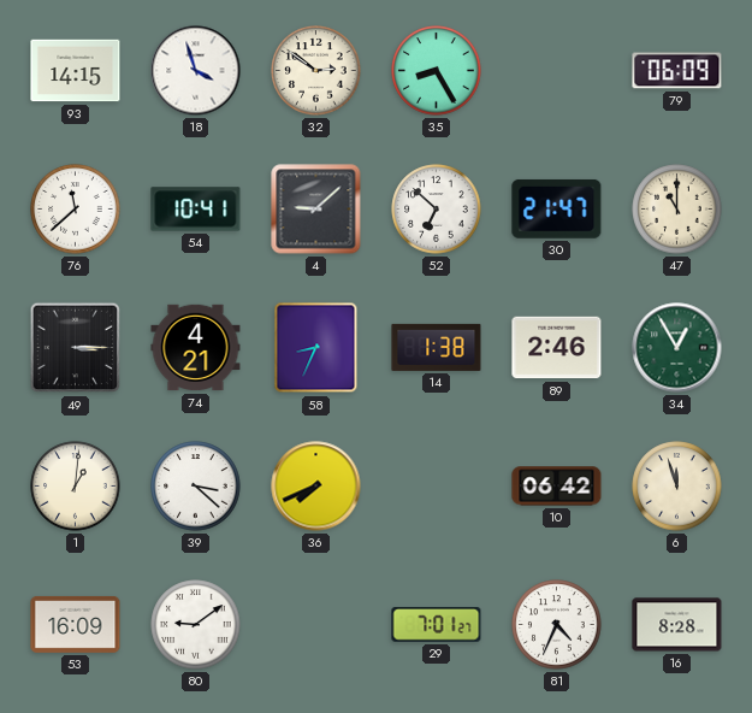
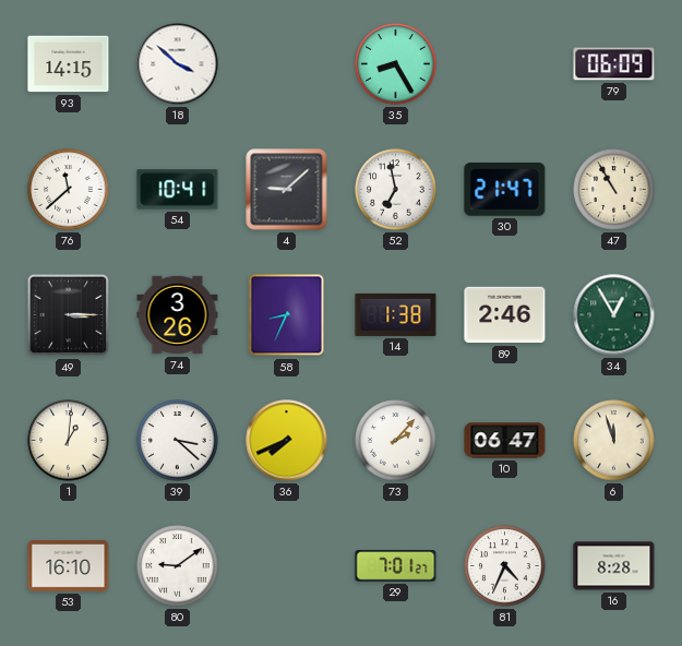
18: 3:57 -> 3:52 (178, 64)
32: 2:51 -> none (316, 71)
52: 6:52 -> 6:58 (396, 190)
47: 11:00 -> 10:55 (614, 190)
74: 4:21 -> 3:26 (178, 315)
73: none -> 2:07 (396, 441)
10: 06:42 -> 06:47 (505, 441)
53: 16:09 -> 16:10 (69, 565)
